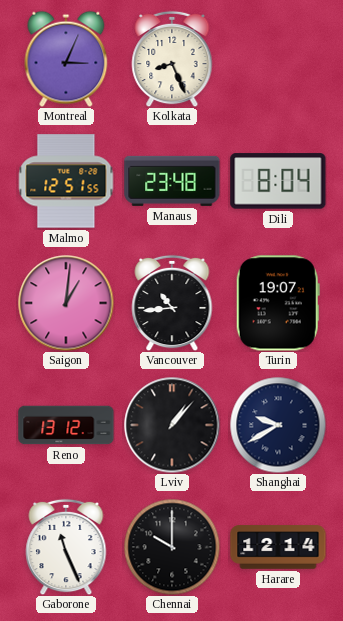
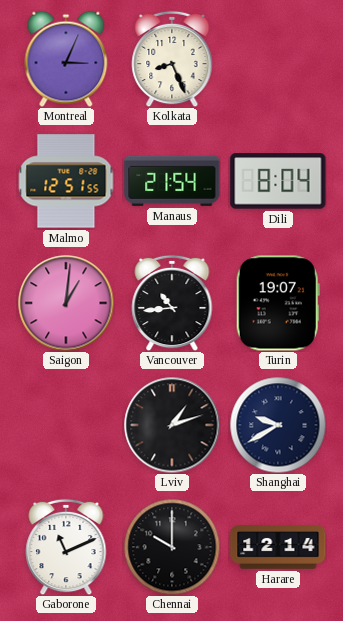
Manaus: 23:48 -> 21:54 (172, 181)
Reno: 13:12 -> none (66, 425)
Lviv: 1:07 -> 1:12 (172, 425)
Gaborone: 11:26 -> 11:11 (66, 547)
